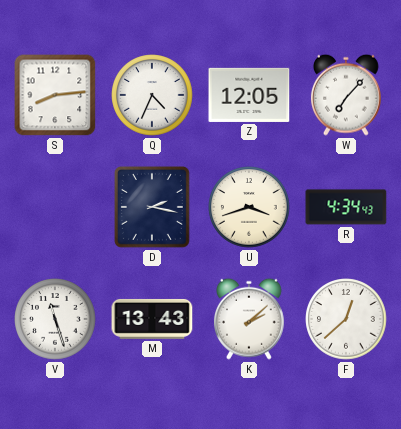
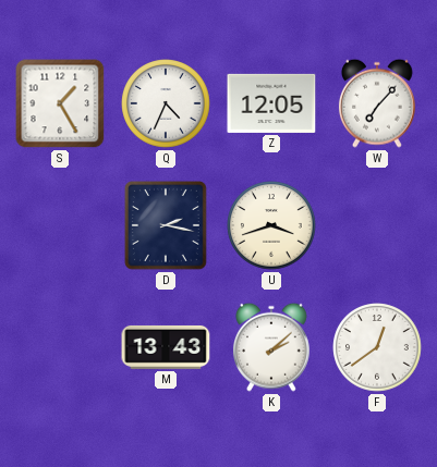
S: 8:14 -> 1:25 (60, 103)
R: 4:34 -> none (346, 207)
V: 11:27 -> none (55, 319)
F: 12:38 -> 12:39 (377, 347)
